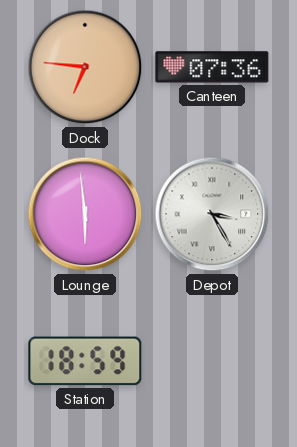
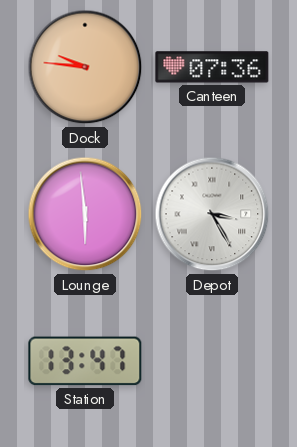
Dock: 6:46 -> 9:46 (85, 67)
Station: 18:59 -> 13:47 (85, 361)
